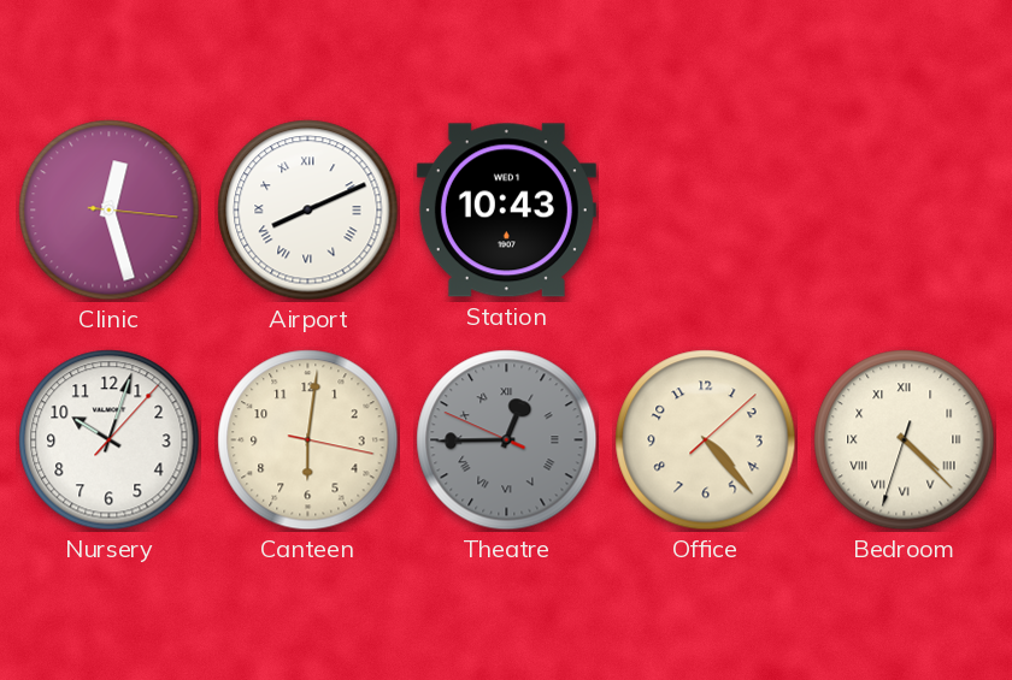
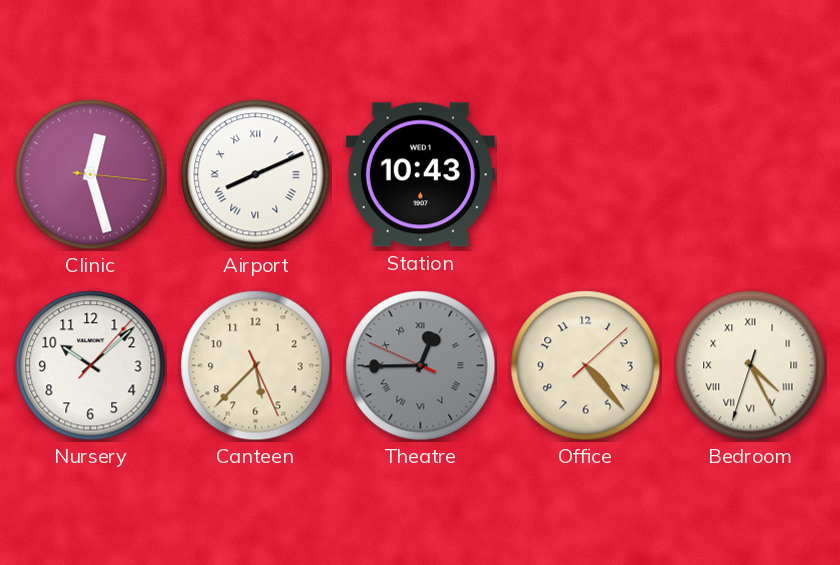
Nursery: 10:03 -> 10:08 (91, 366)
Canteen: 6:01 -> 5:37 (256, 366)
Bedroom: 4:22 -> 4:25 (751, 366)
